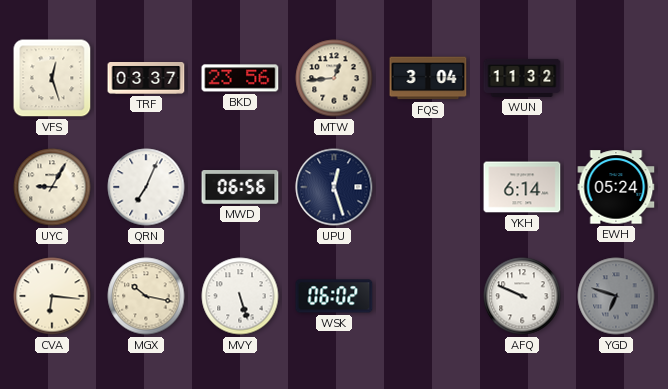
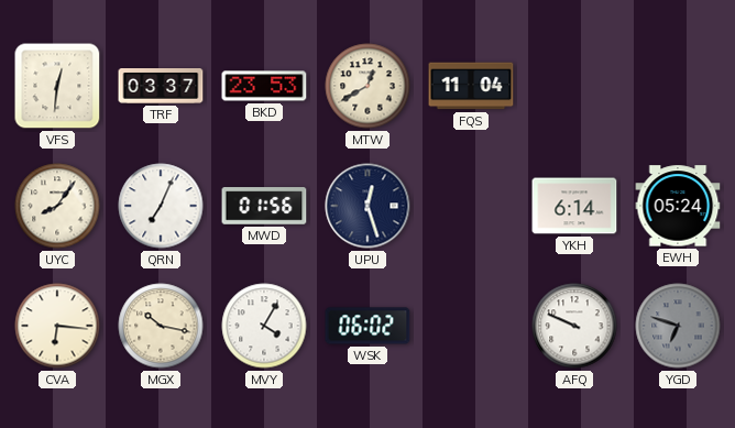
VFS: 12:27 -> 12:31 (57, 86)
BKD: 23:56 -> 23:53 (264, 86)
MTW: 12:44 -> 12:40 (367, 86)
FQS: 3:04 -> 11:04 (471, 86)
WUN: 11:32 -> none (522, 78)
UYC: 9:05 -> 8:06 (57, 206)
MWD: 06:56 -> 01:56 (264, 206)
MVY: 5:27 -> 4:05 (264, 326)
